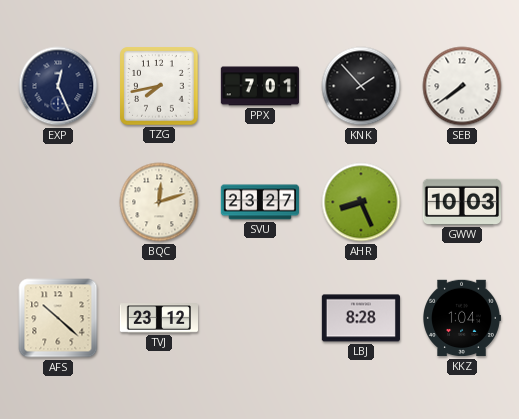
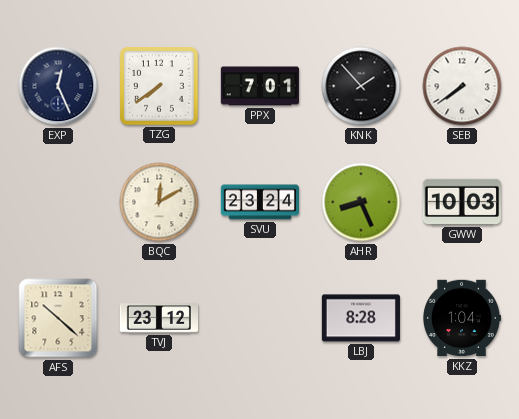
TZG: 7:43 -> 7:39 (159, 86)
BQC: 12:12 -> 12:10 (159, 202)
SVU: 23:27 -> 23:24 (259, 202)
